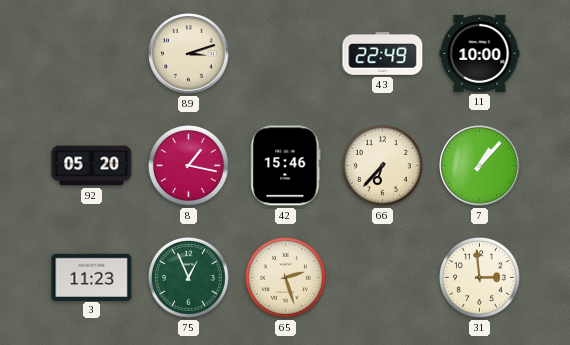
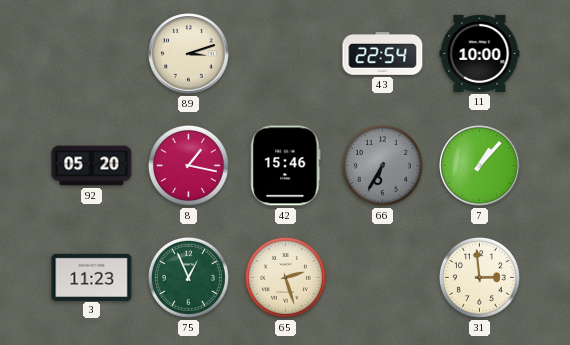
43: 22:49 -> 22:54 (383, 54)
66: 6:37 -> 6:35 (382, 165)
66 dial: cream -> grey (382, 165)
